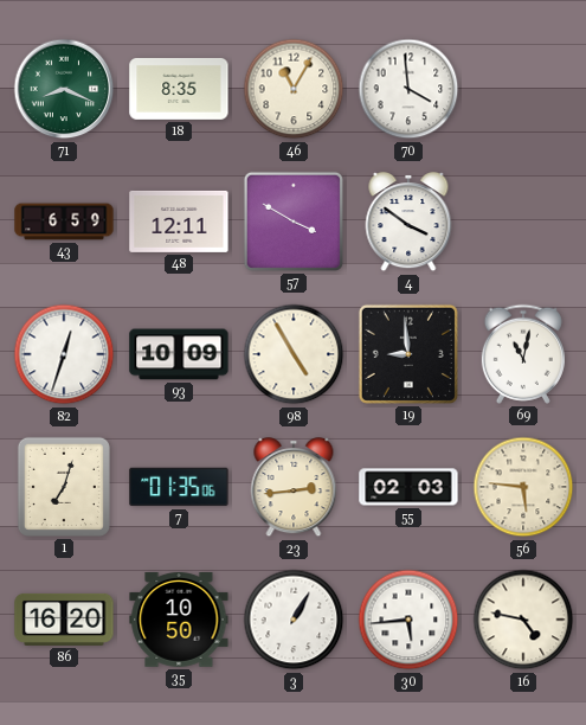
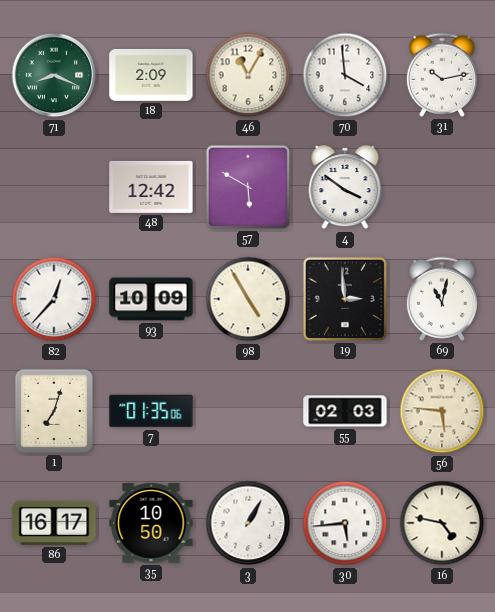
18: 8:35 -> 2:09 (151, 75)
31: none -> 10:13 (442, 75)
43: 6:59 -> none (64, 222)
48: 12:11 -> 12:42 (151, 187)
57: 3:50 -> 5:50 (248, 187)
82: 12:33 -> 12:37 (54, 299)
19: 8:59 -> 2:59 (345, 299)
23: 2:44 -> none (294, 488)
86: 16:20 -> 16:17 (54, 523)
